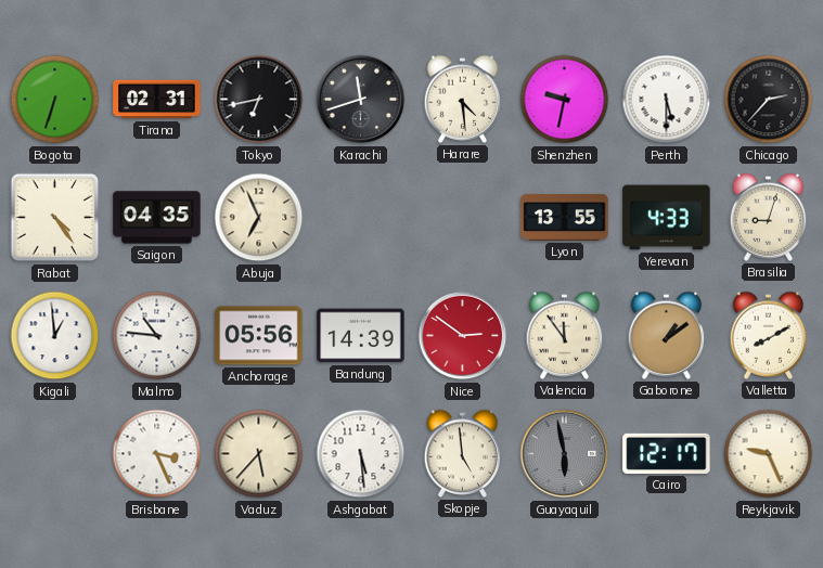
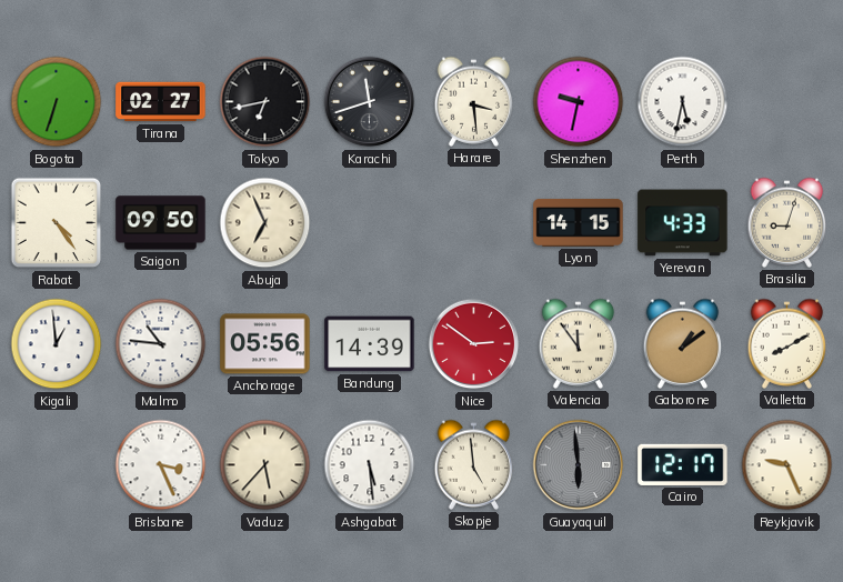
Tirana: 02:31 -> 02:27 (161, 102)
Harare: 4:29 -> 3:29 (474, 101)
Perth: 5:30 -> 5:32 (683, 102)
Chicago: 2:37 -> none (769, 100)
Saigon: 04:35 -> 09:50 (161, 223)
Lyon: 13:55 -> 14:15 (579, 223)
Guayaquil: 5:58 -> 5:59 (579, 465)
